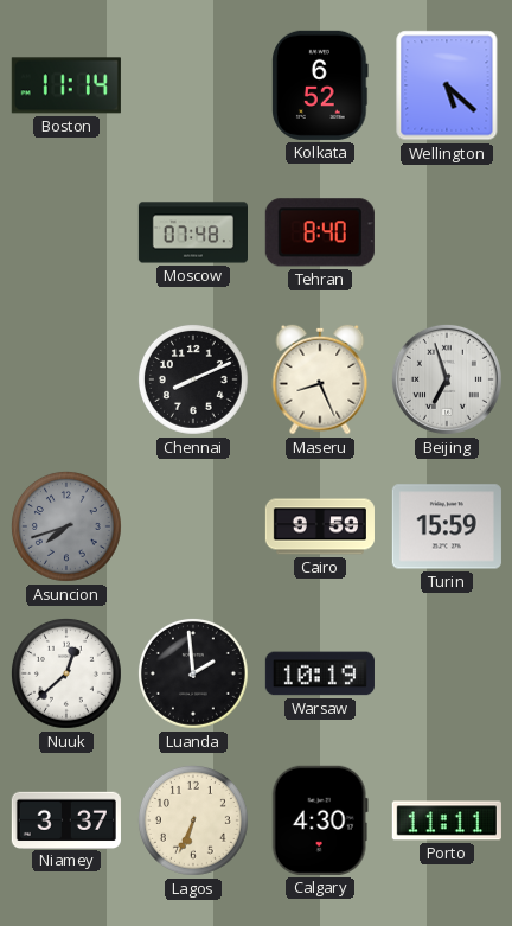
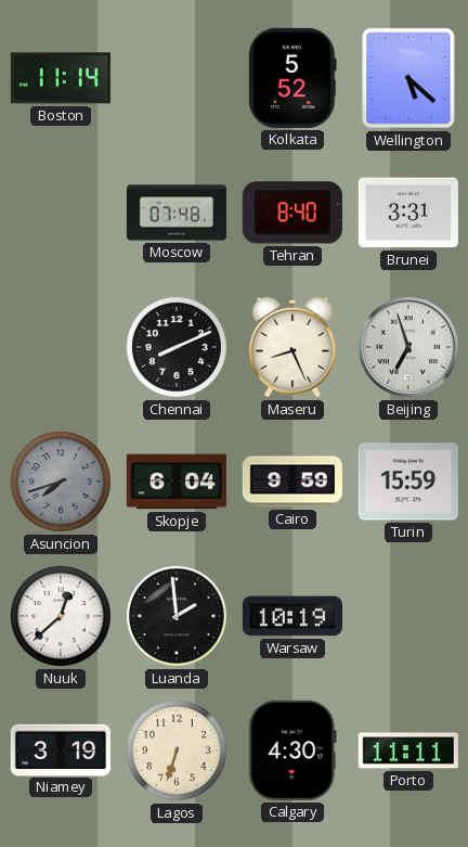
Kolkata: 6:52 -> 5:52 (292, 78)
Brunei: none -> 3:31 (408, 213)
Skopje: none -> 6:04 (177, 482)
Niamey: 3:37 -> 3:19 (61, 749)
Lagos: 6:34 -> 6:33 (177, 750)
